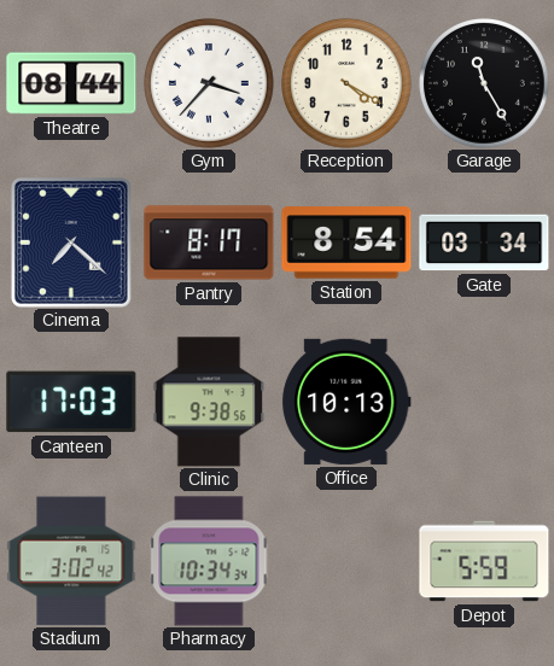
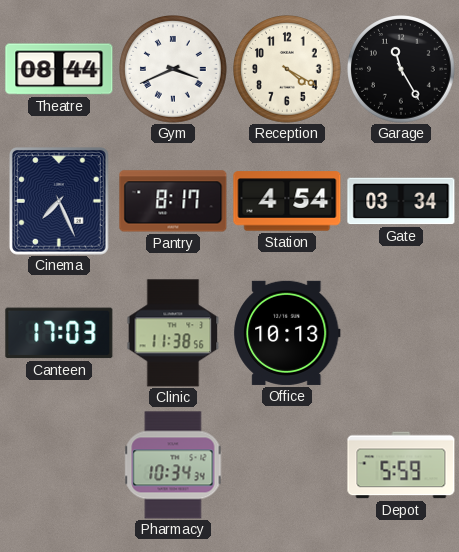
Gym: 3:37 -> 3:41 (174, 70)
Cinema: 7:22 -> 7:26 (59, 202)
Station: 8:54 -> 4:54 (287, 201)
Clinic: 9:38 -> 11:38 (173, 333)
Stadium: 3:02 -> none (71, 561)
